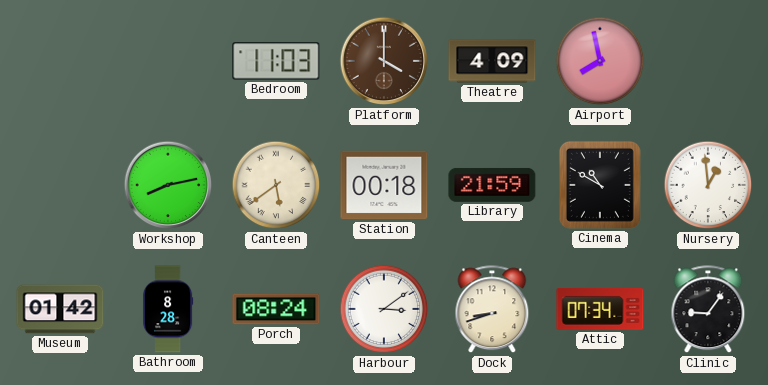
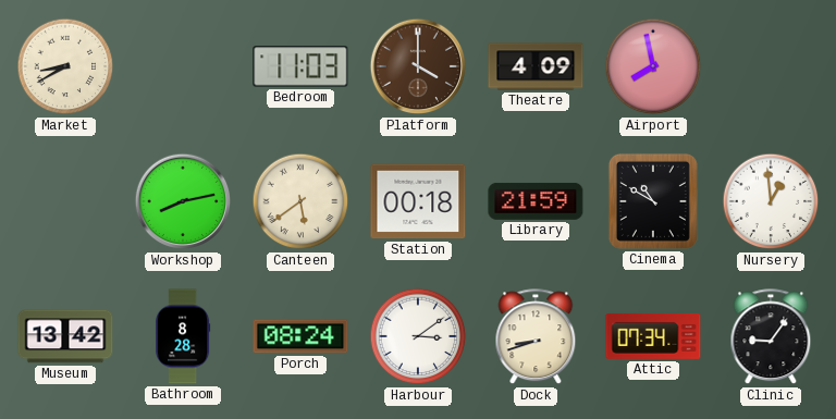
Market: none -> 8:40 (65, 66)
Museum: 01:42 -> 13:42 (65, 336)
